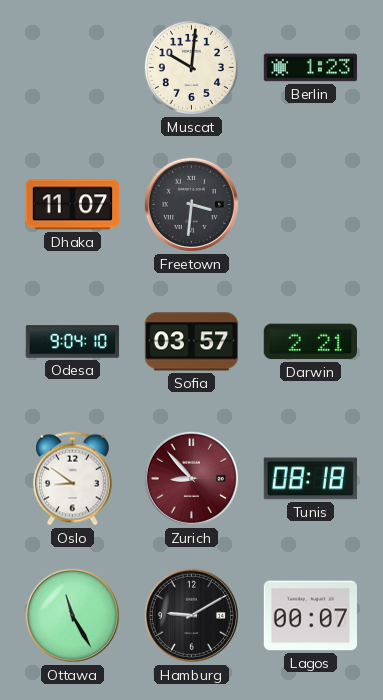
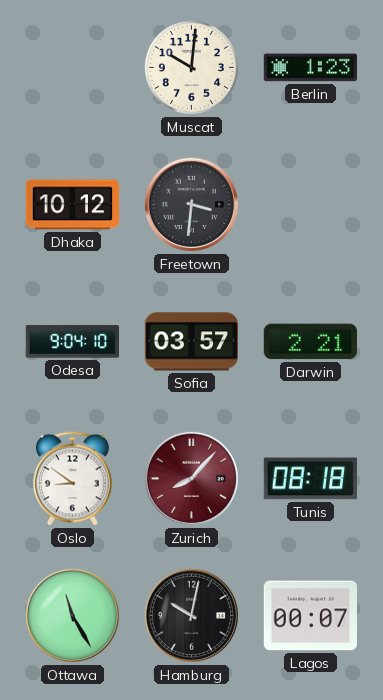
Dhaka: 11:07 -> 10:12 (73, 205)
Zurich: 8:53 -> 8:07 (191, 478)
Hamburg: 9:10 -> 10:02 (191, 615)
